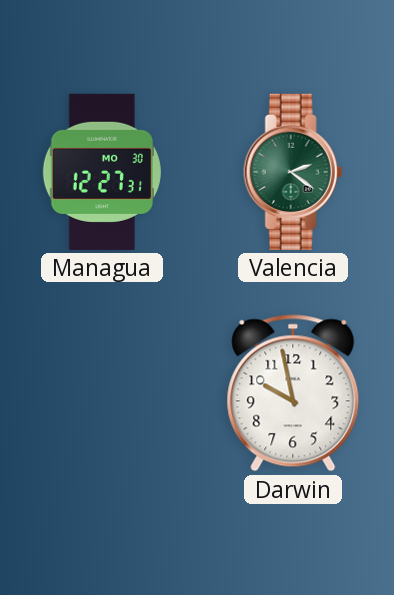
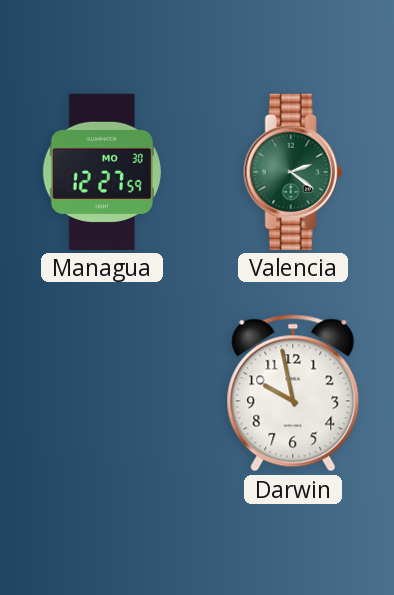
Managua: 12:27:31 -> 12:27:59 (102, 172)
